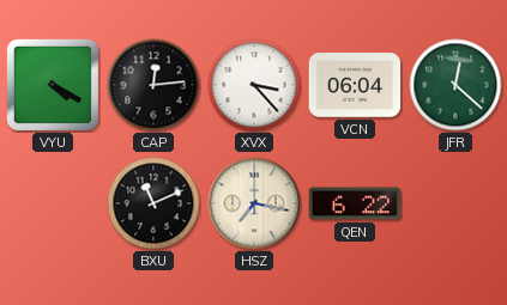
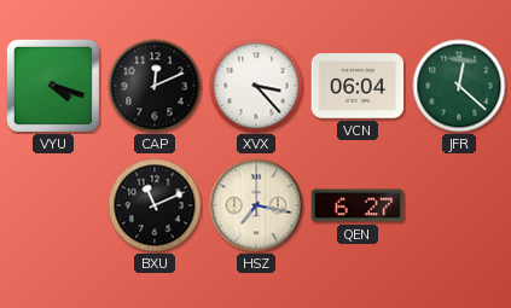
VYU: 4:20 -> 4:18 (53, 86)
CAP: 12:14 -> 12:11 (155, 86)
QEN: 6:22 -> 6:27 (358, 205)
